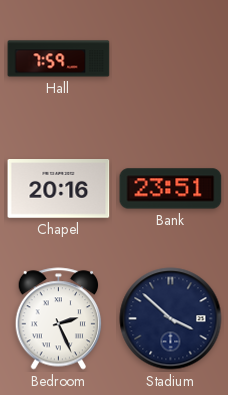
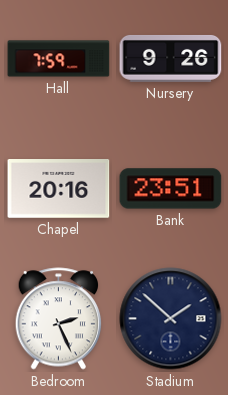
Nursery: none -> 9:26 (171, 59)
Stadium: 3:52 -> 1:52 (171, 319)
